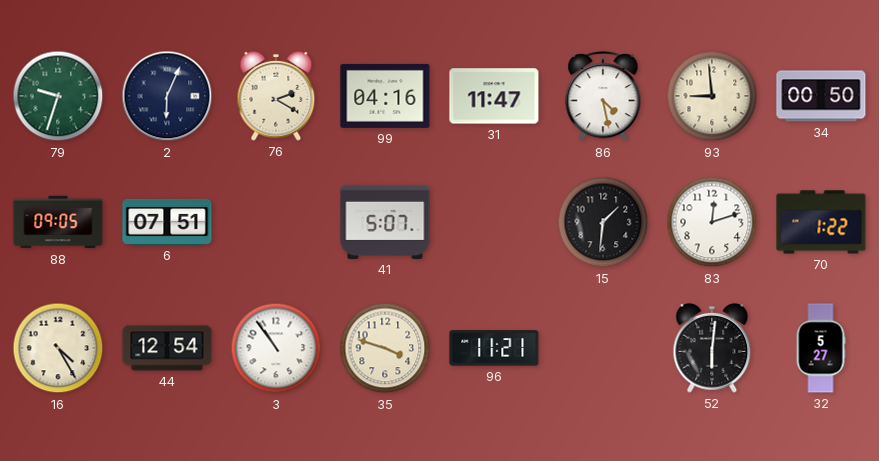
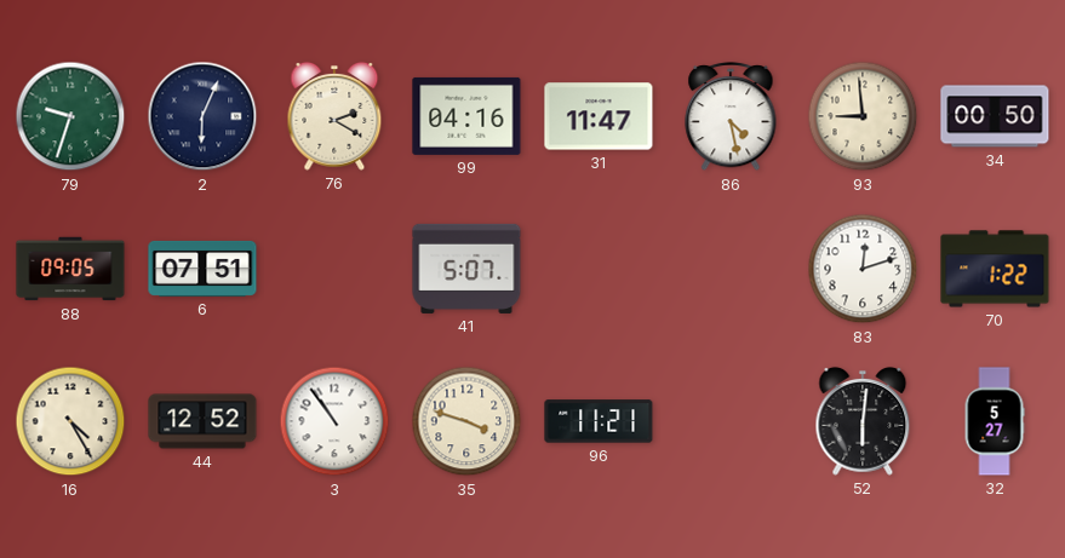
15: 1:31 -> none (603, 222)
44: 12:54 -> 12:52 (202, 421)
